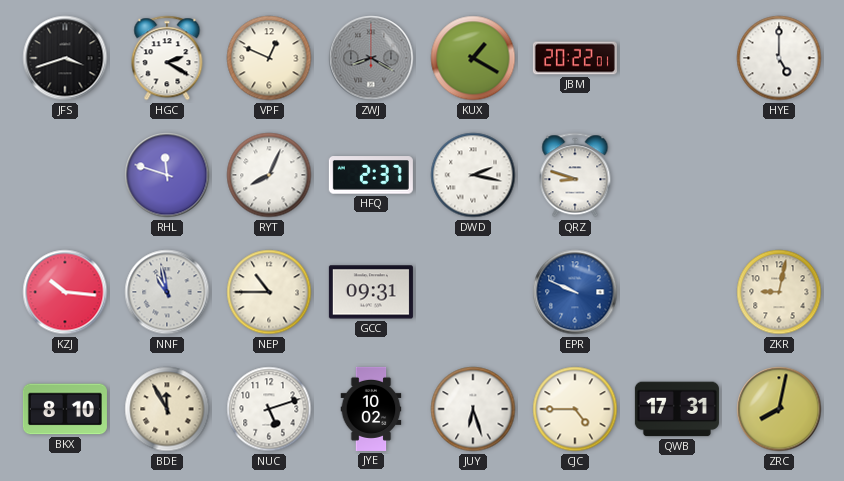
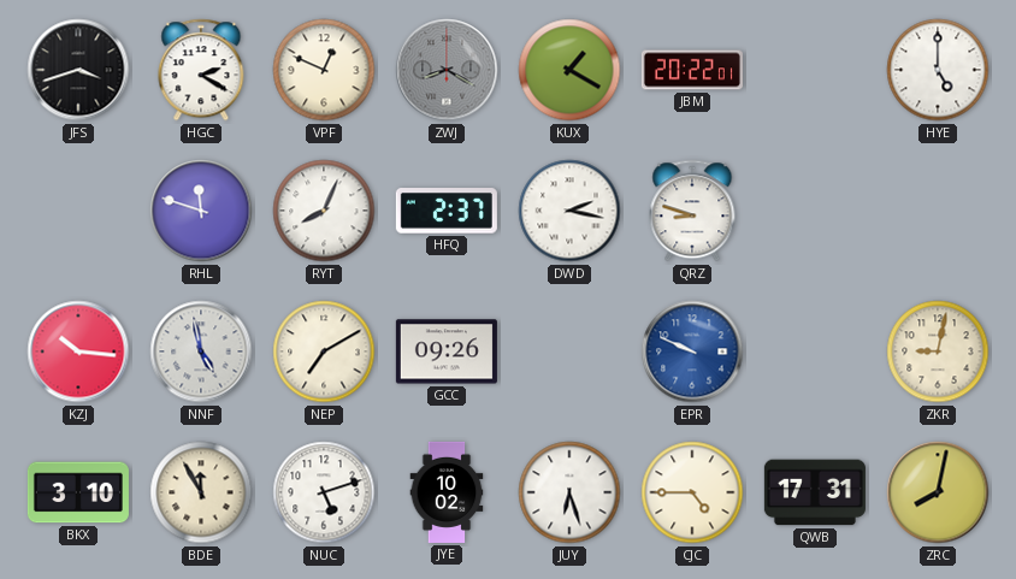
NNF: 10:58 -> 4:58 (201, 351)
NEP: 10:45 -> 7:10 (324, 351)
GCC: 09:31 -> 09:26 (447, 351)
BKX: 8:10 -> 3:10 (78, 492)
